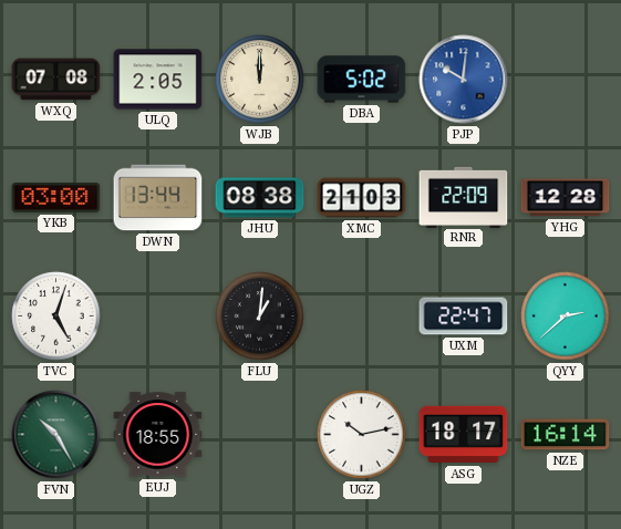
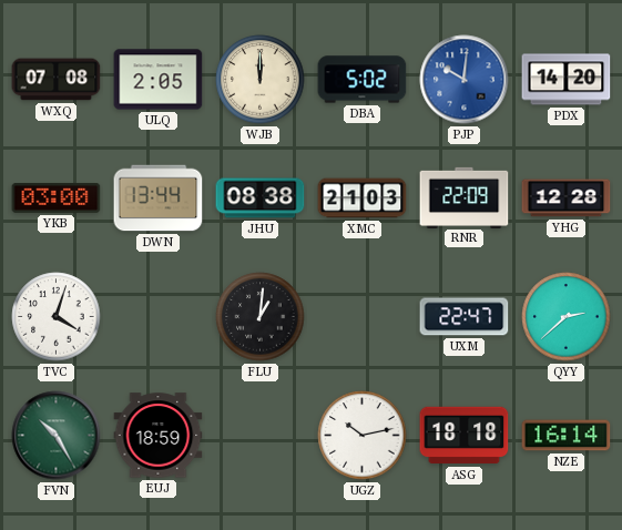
PDX: none -> 14:20 (567, 80)
TVC: 5:03 -> 4:03 (57, 317)
EUJ: 18:55 -> 18:59 (159, 436)
ASG: 18:17 -> 18:18 (465, 436)
